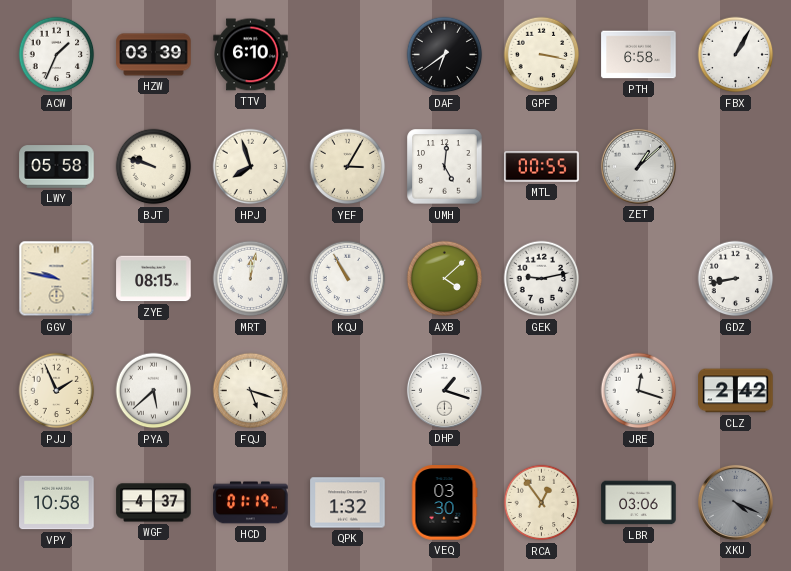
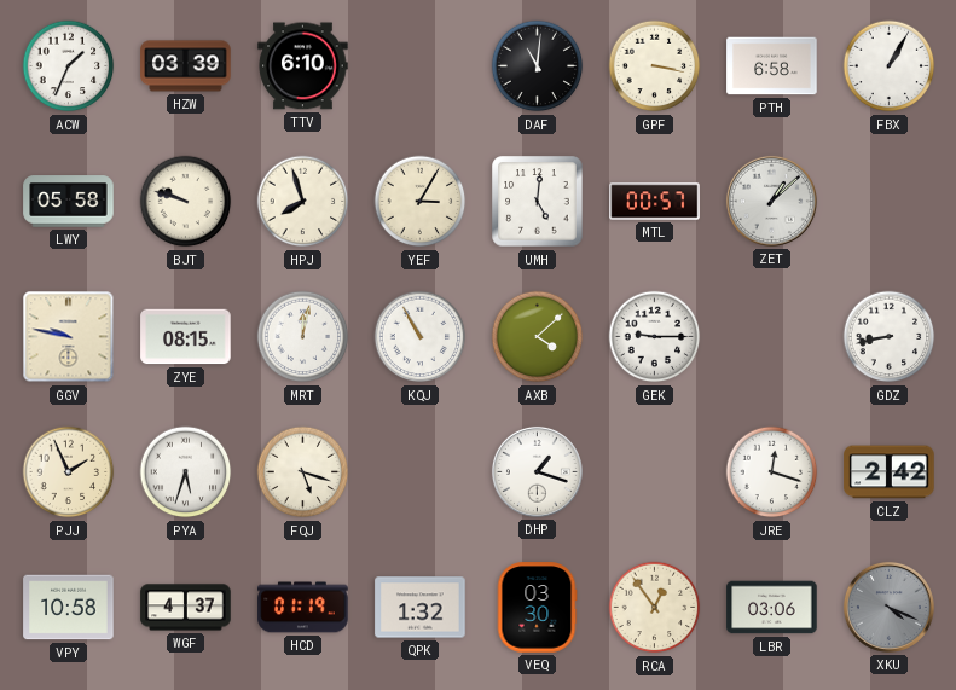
DAF: 6:39 -> 11:01 (538, 66)
MTL: 00:55 -> 00:57 (655, 202)
GEK: 9:13 -> 9:15 (655, 337)
PYA: 5:38 -> 5:33 (186, 472)
